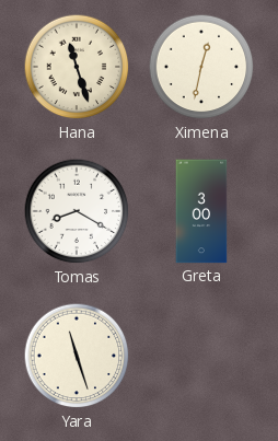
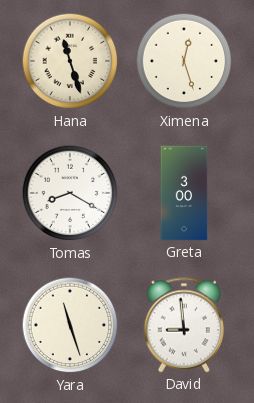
Ximena: 12:32 -> 12:27 (184, 61)
David: none -> 8:59 (183, 325)
